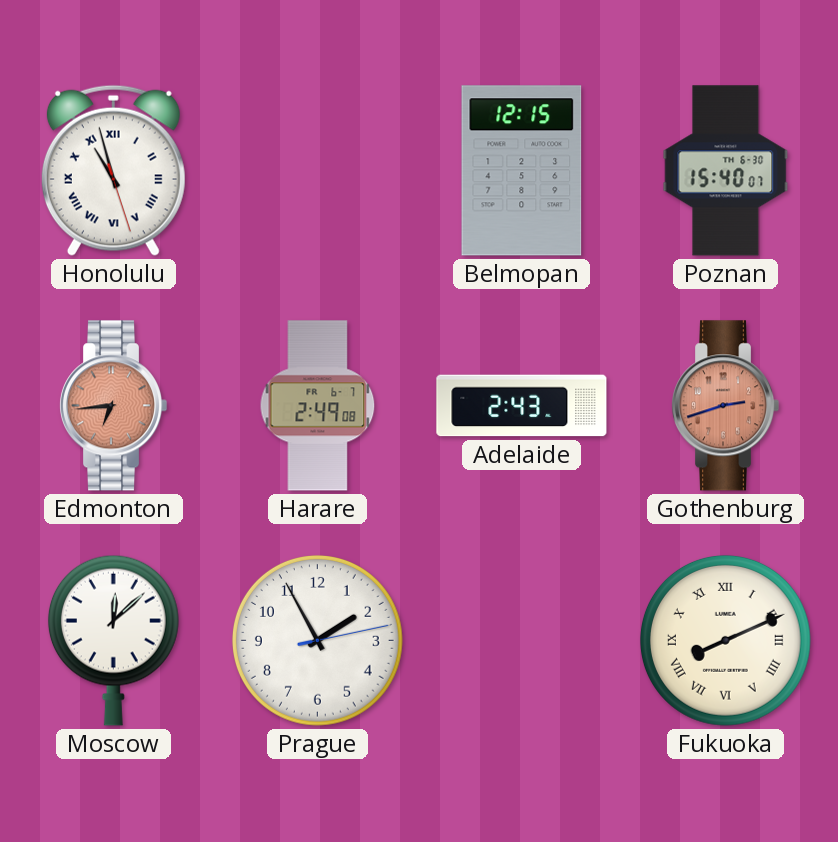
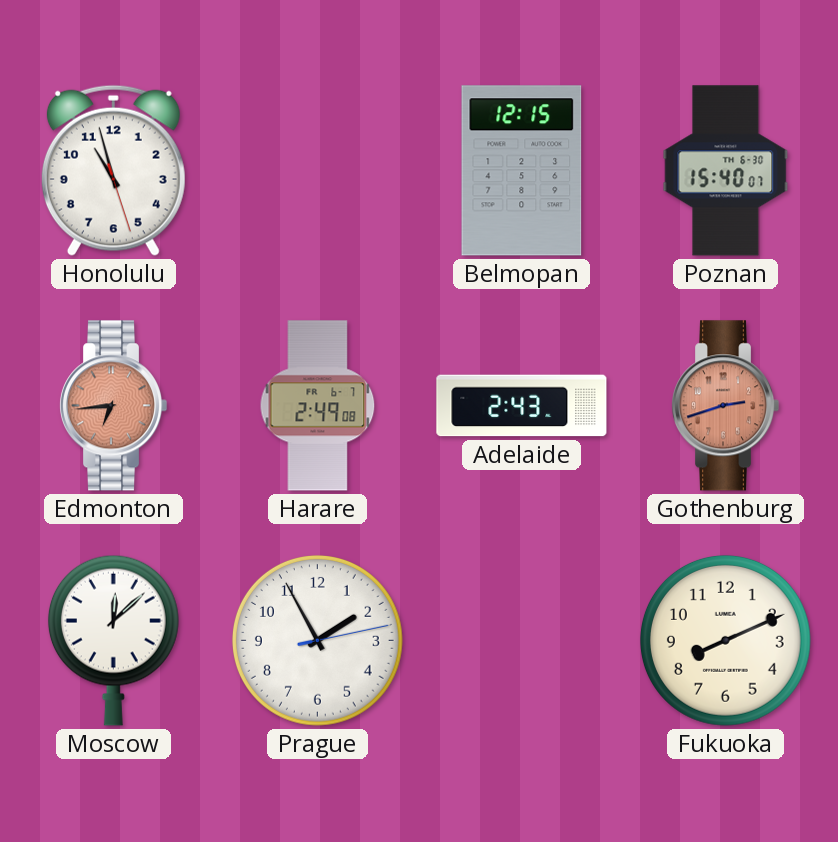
Honolulu numerals: Roman -> Arabic (113, 170)
Fukuoka numerals: Roman -> Arabic (725, 640)
